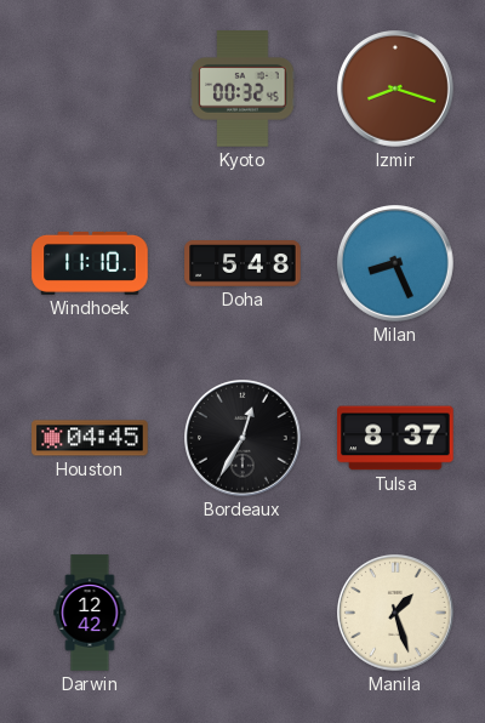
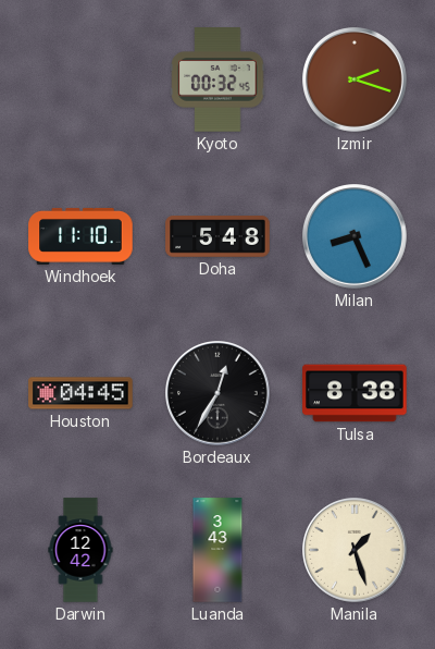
Izmir: 8:18 -> 2:18 (356, 81)
Tulsa: 8:37 -> 8:38 (355, 393)
Luanda: none -> 3:43 (217, 550)
